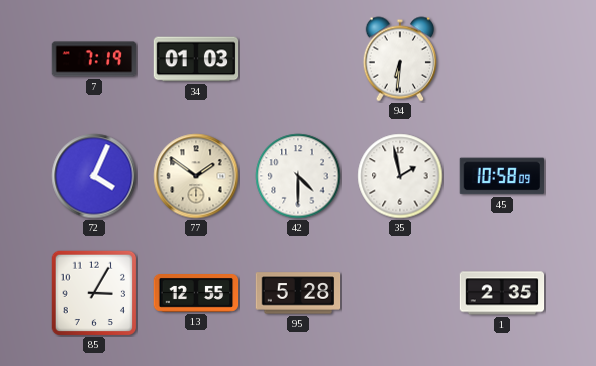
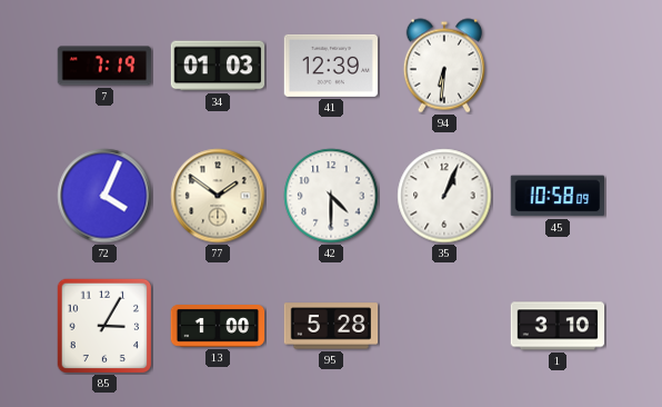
41: none -> 12:39 (331, 66)
35: 1:58 -> 1:04 (444, 196)
13: 12:55 -> 1:00 (218, 327)
1: 2:35 -> 3:10 (558, 326)
